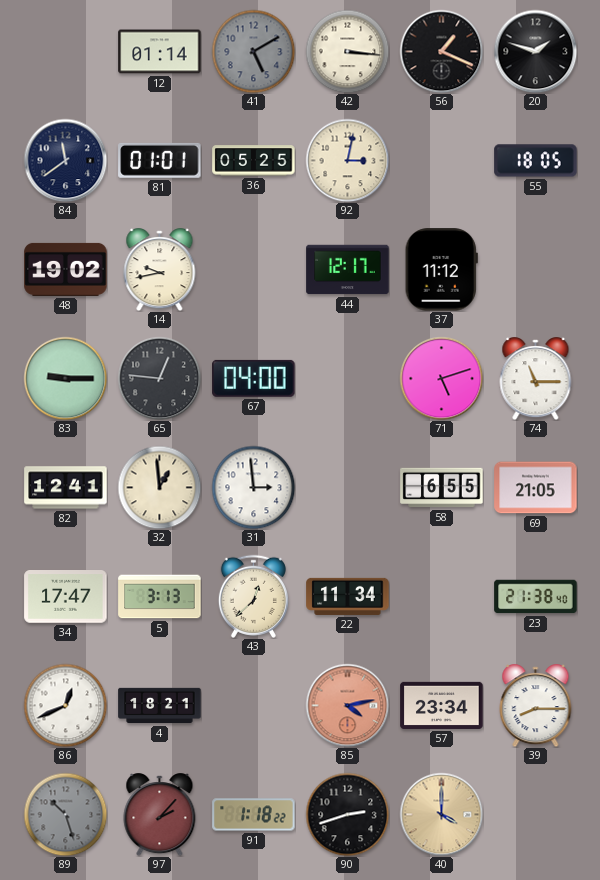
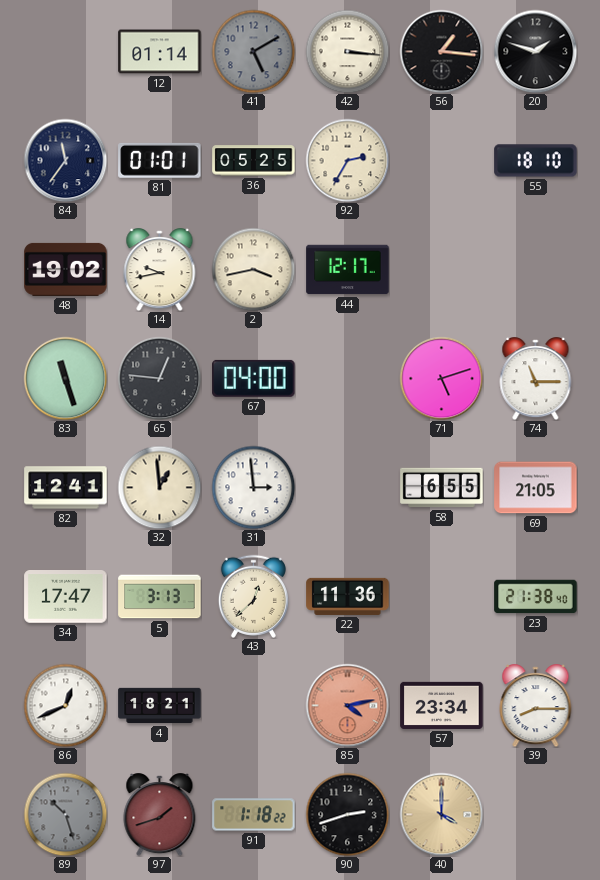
56: 1:19 -> 1:16 (441, 51)
84: 11:39 -> 11:36 (65, 160)
92: 3:02 -> 2:35 (347, 160)
55: 18:05 -> 18:10 (536, 161)
2: none -> 3:43 (253, 269)
37: 11:12 -> none (441, 270)
83: 9:15 -> 11:27 (65, 378)
22: 11:34 -> 11:36 (348, 596)
97: 2:07 -> 1:42 (160, 815)
